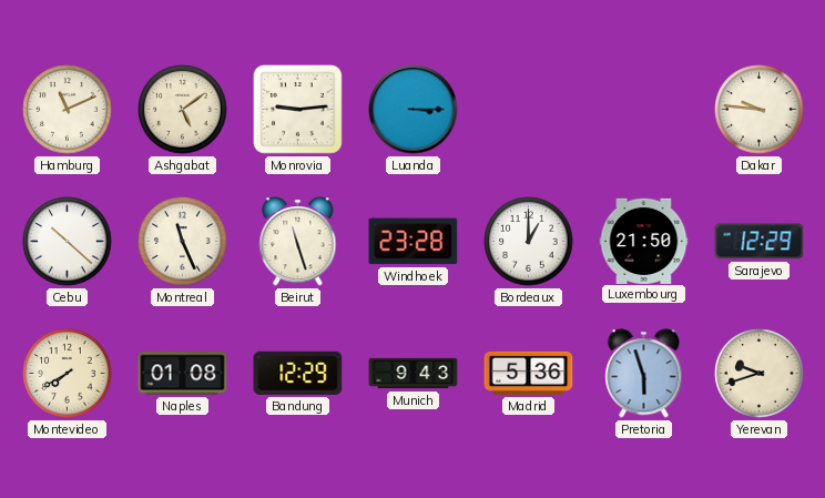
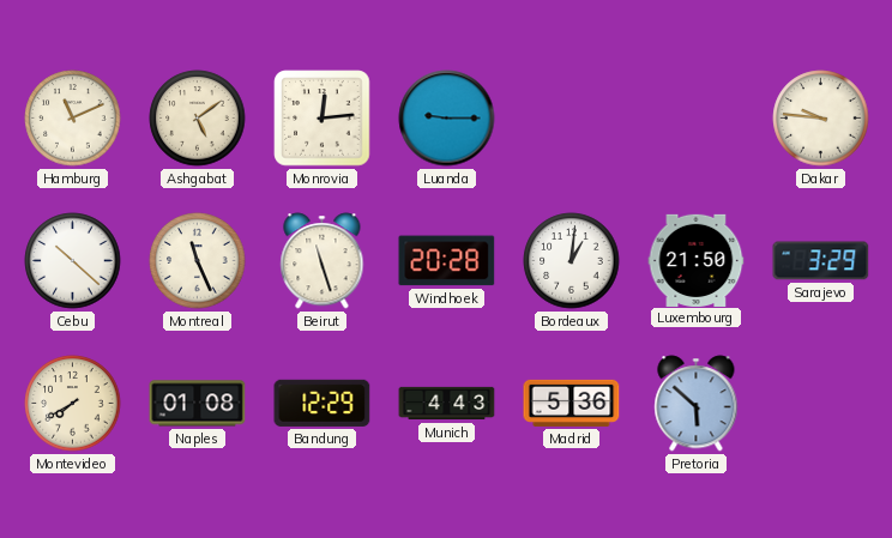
Monrovia: 9:14 -> 12:14 (323, 119)
Luanda: 3:15 -> 9:15 (447, 119)
Windhoek: 23:28 -> 20:28 (447, 261)
Bordeaux: 1:00 -> 1:01 (572, 261)
Sarajevo: 12:29 -> 3:29 (821, 261)
Munich: 9:43 -> 4:43 (447, 404)
Pretoria: 5:57 -> 5:52 (697, 404)
Yerevan: 9:42 -> none (760, 374)
